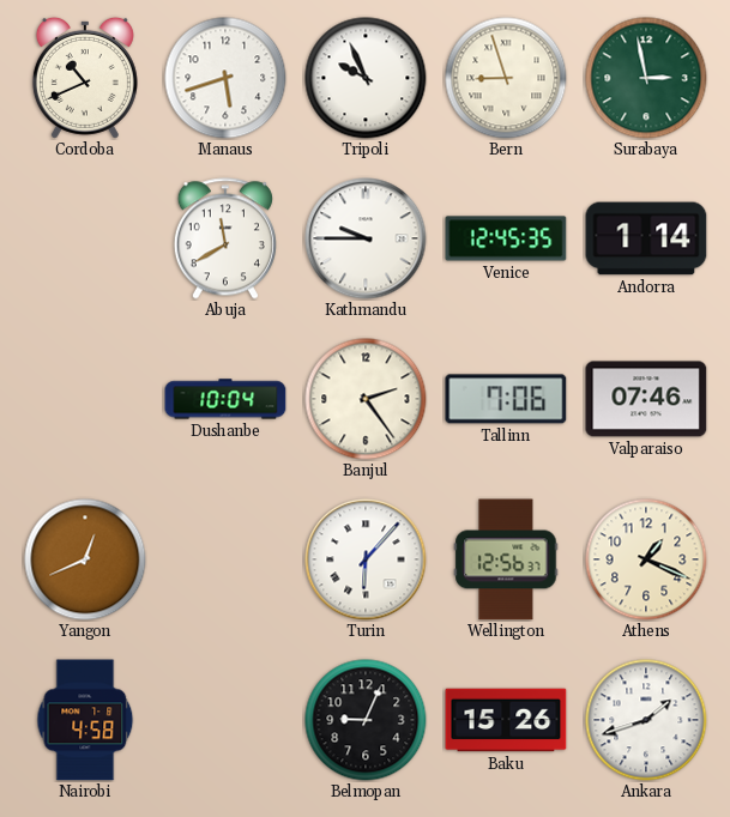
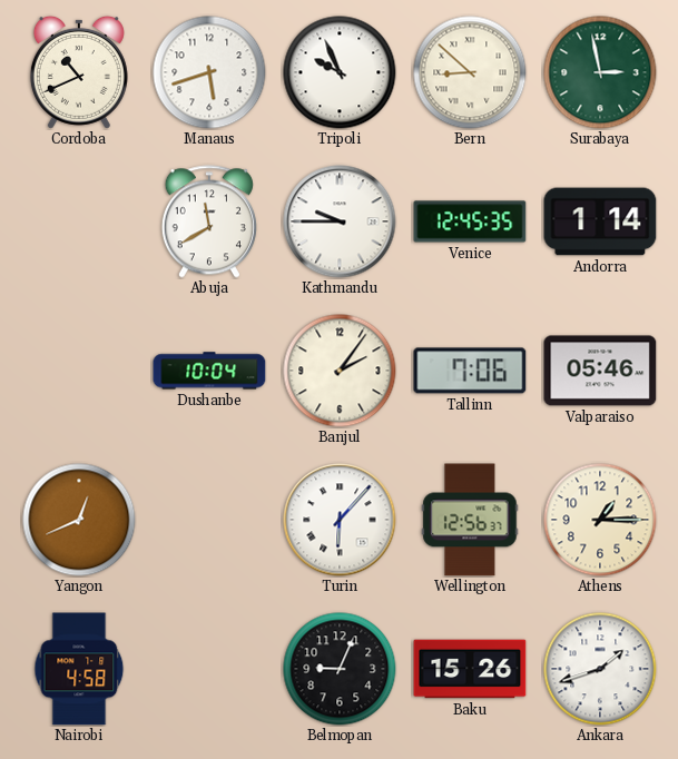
Bern: 8:57 -> 8:52 (470, 72)
Banjul: 2:24 -> 2:06 (340, 371)
Valparaiso: 07:46 -> 05:46 (600, 371)
Athens: 1:19 -> 1:15 (600, 520)
